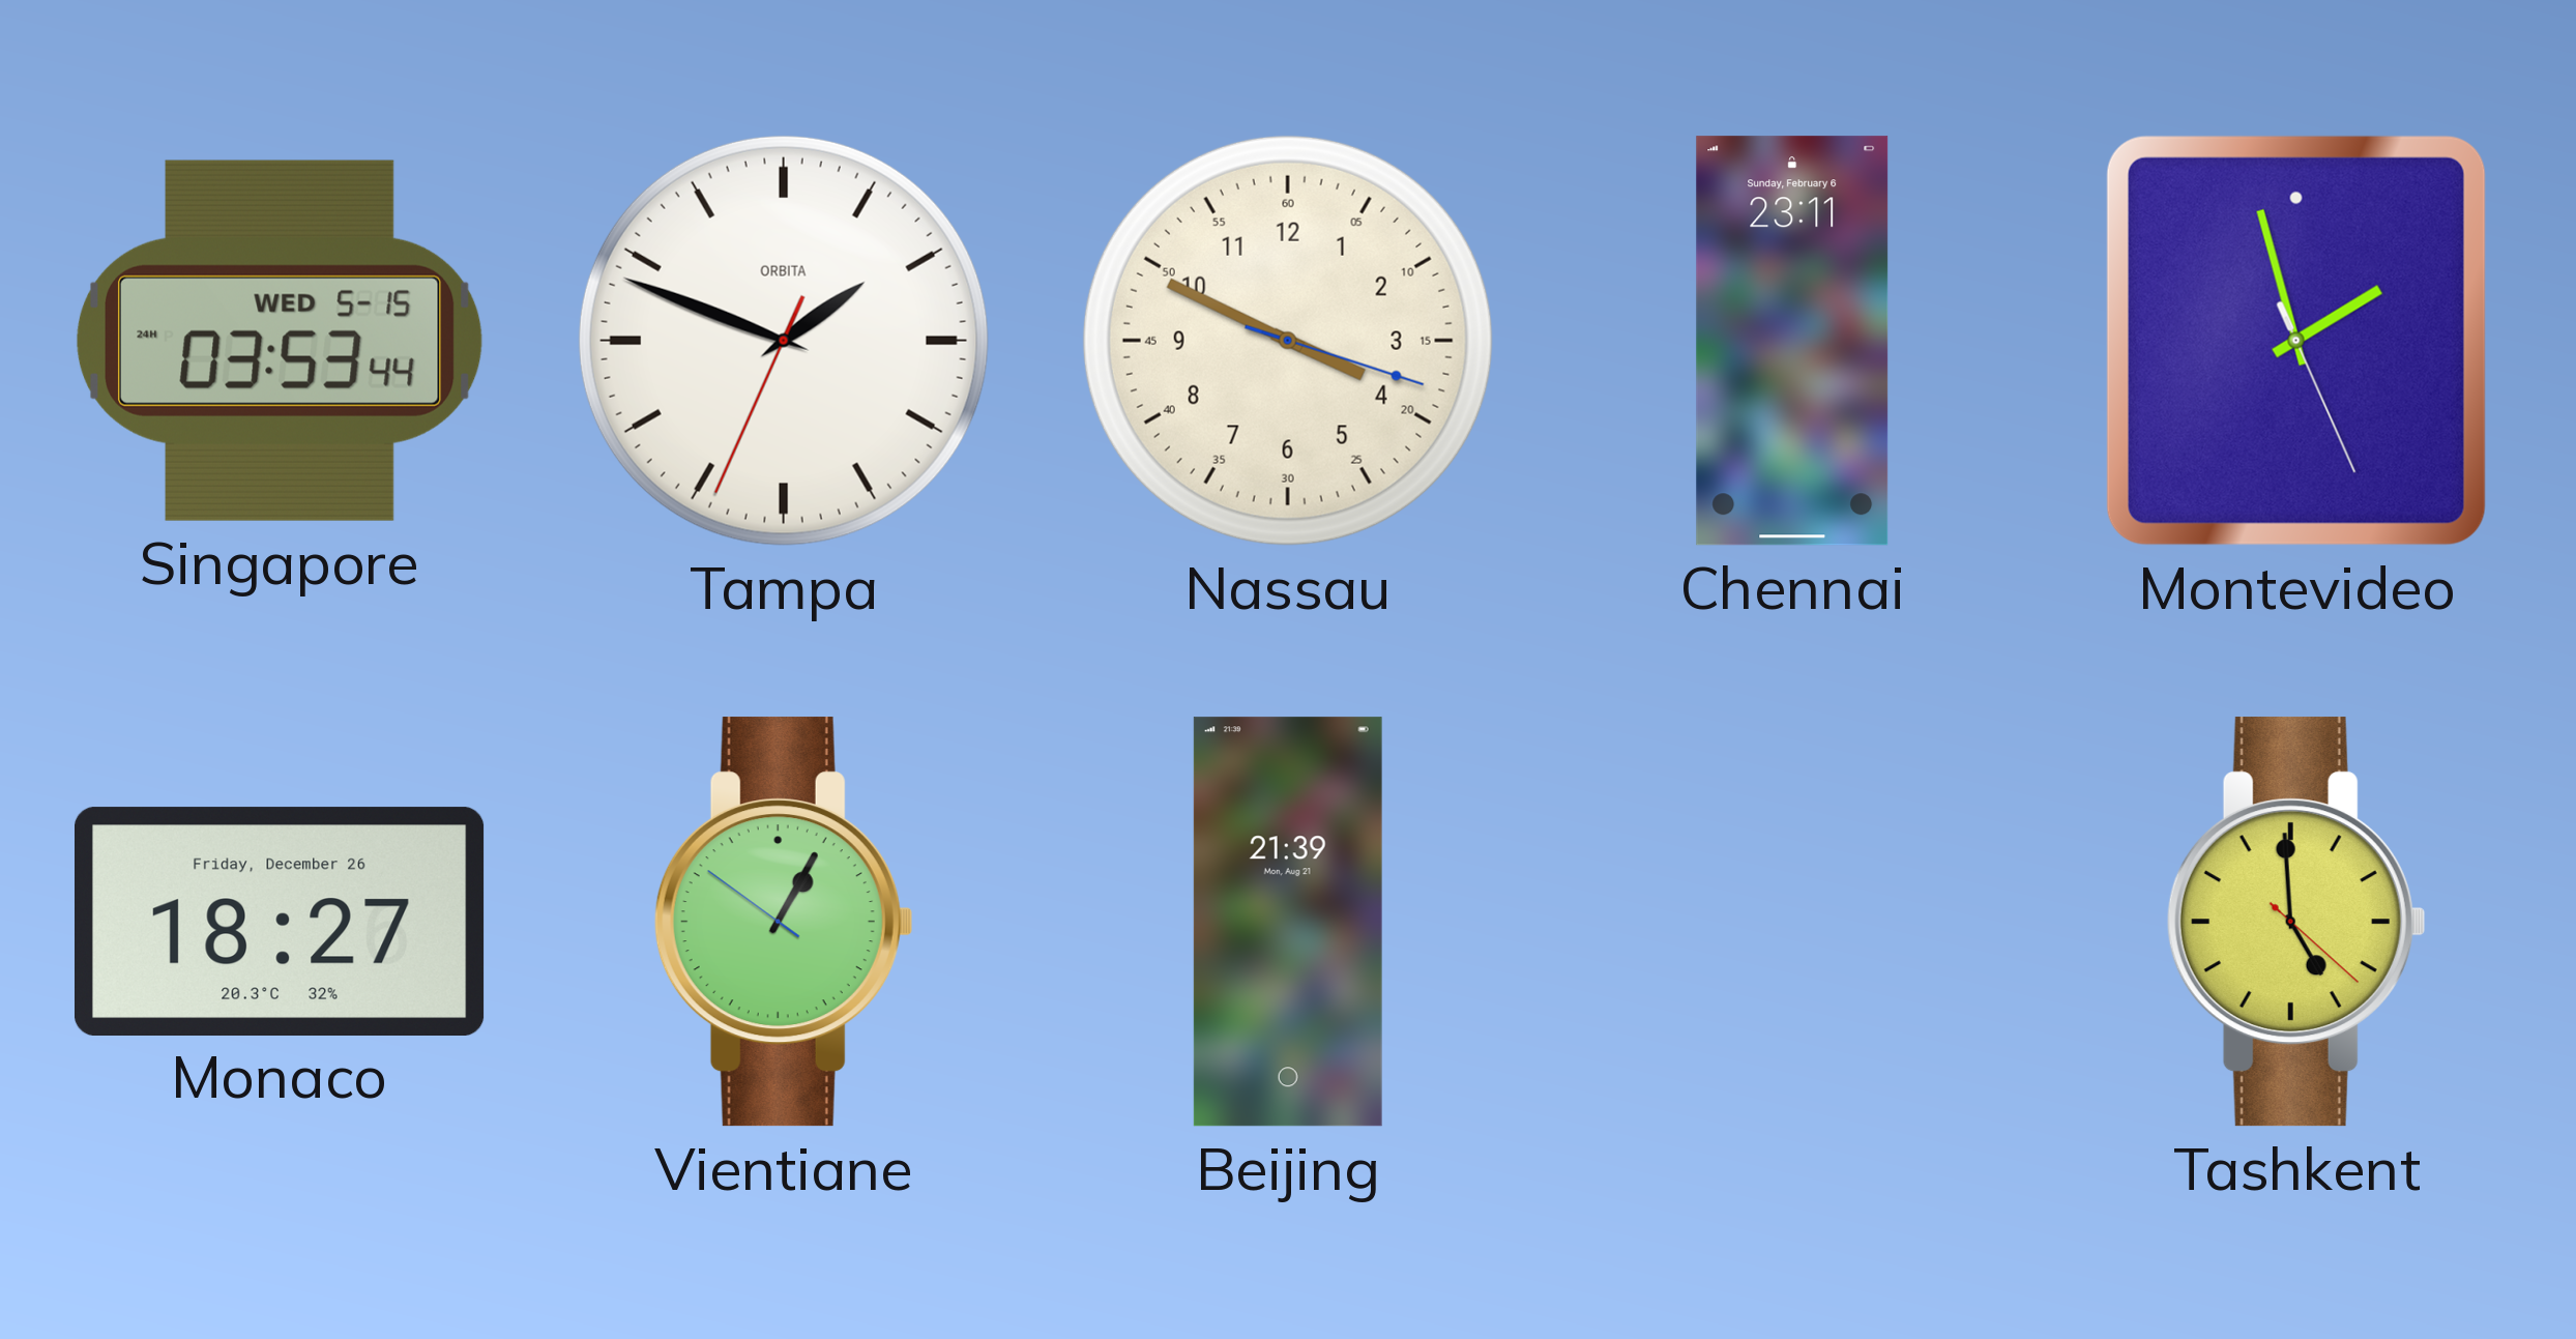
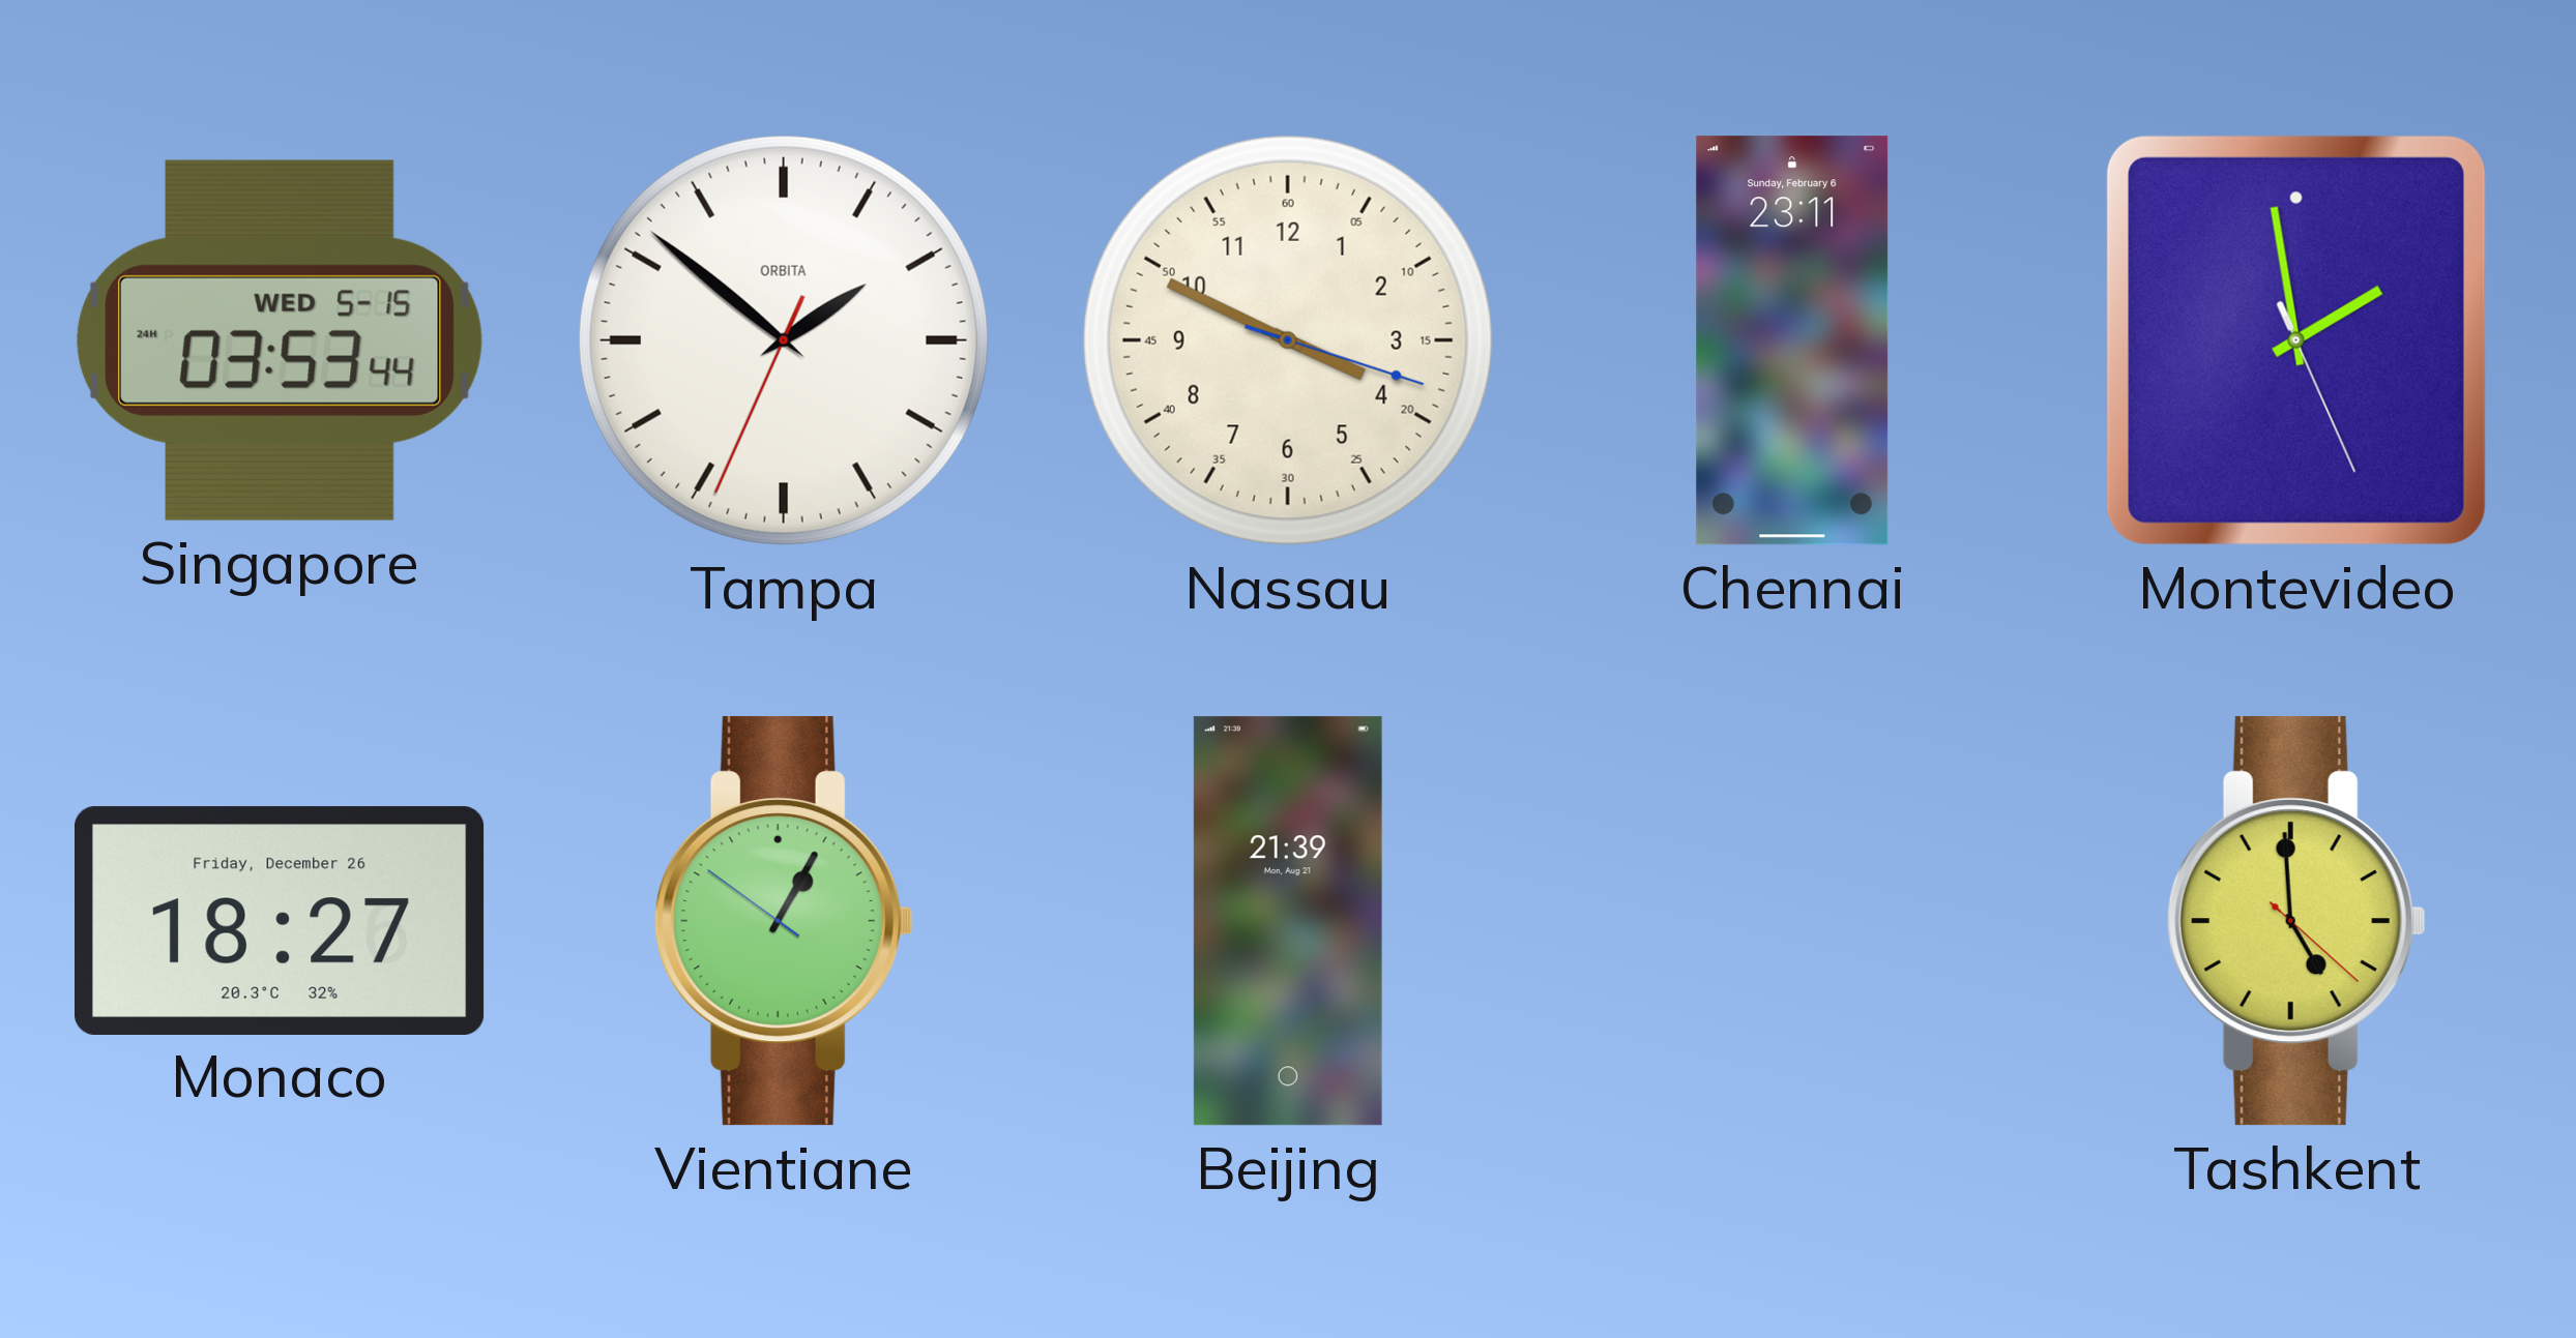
Tampa: 1:48 -> 1:51 (784, 340)
Montevideo: 1:57 -> 1:58 (2296, 340)
